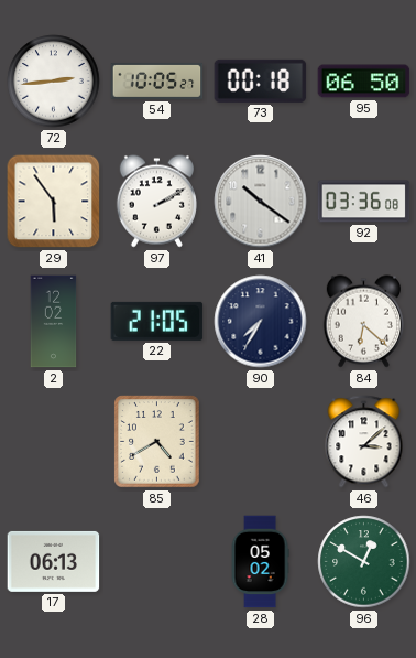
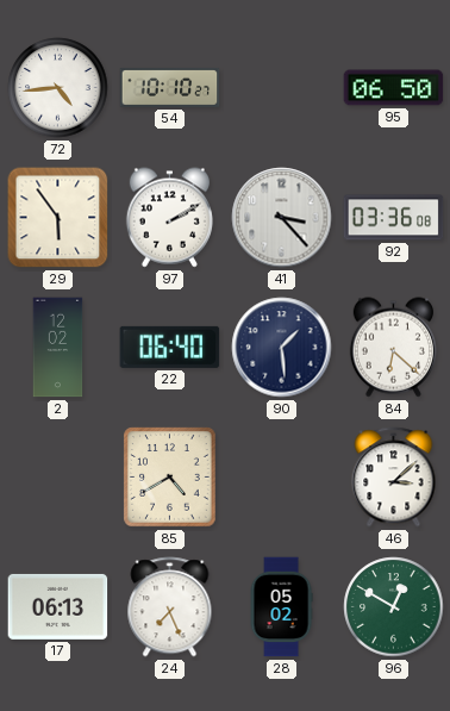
72: 2:44 -> 4:44 (58, 88)
54: 10:05 -> 10:10 (170, 87)
73: 00:18 -> none (261, 80)
41: 10:21 -> 3:23 (282, 218)
22: 21:05 -> 06:40 (170, 347)
90: 7:35 -> 1:29 (282, 348)
24: none -> 7:26 (170, 607)
